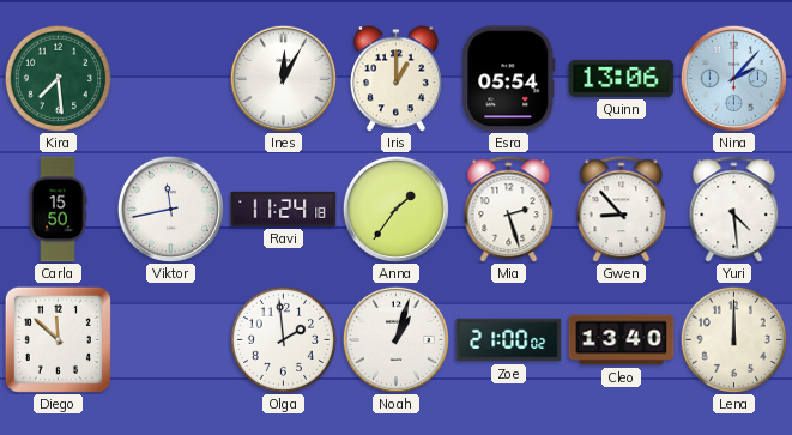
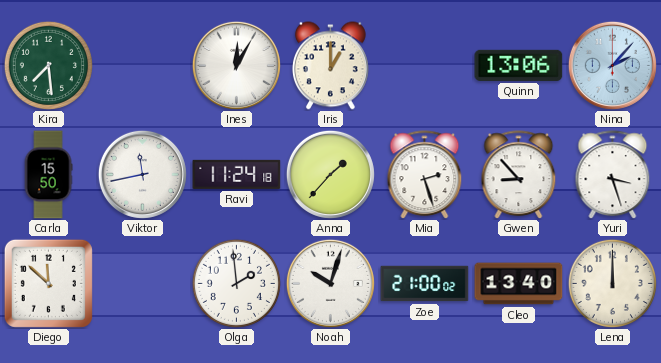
Esra: 05:54 -> none (509, 79)
Anna: 1:36 -> 1:37 (330, 174)
Yuri: 4:29 -> 3:27 (613, 175)
Noah: 1:03 -> 10:03 (330, 283)
